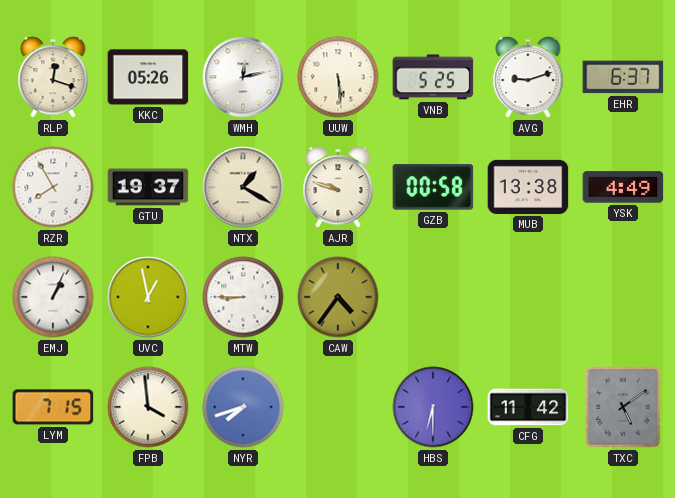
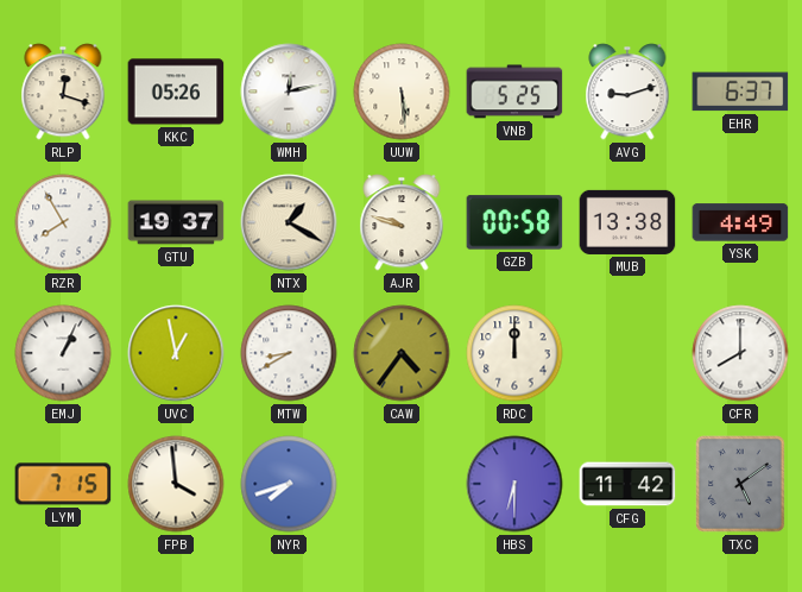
MTW: 8:45 -> 8:40 (289, 353)
RDC: none -> 12:00 (514, 353)
CFR: none -> 8:00 (740, 353)
